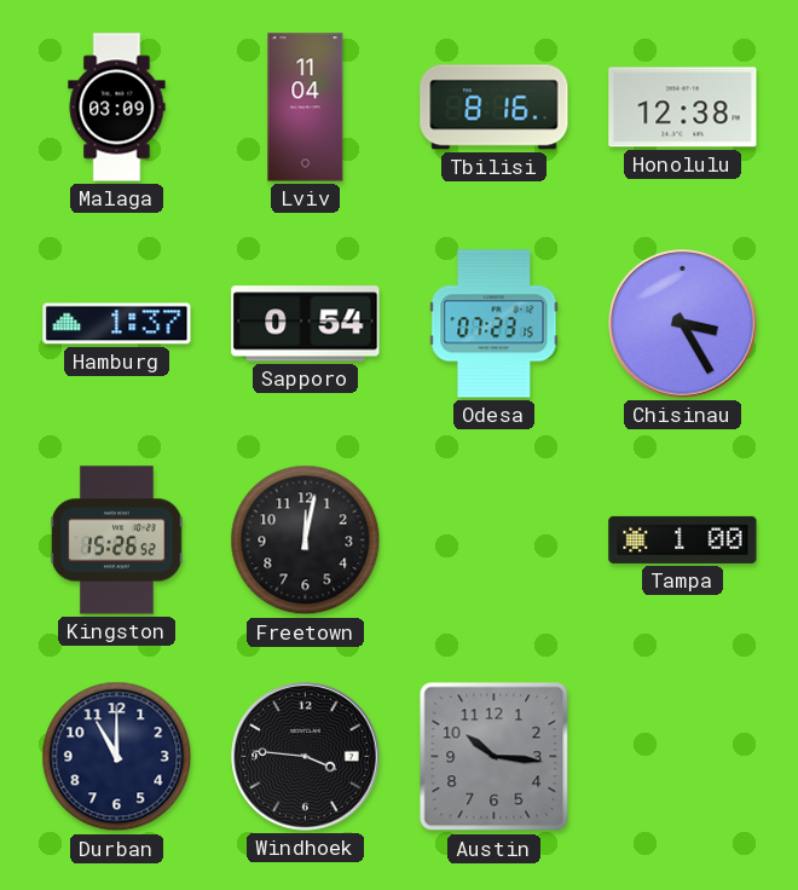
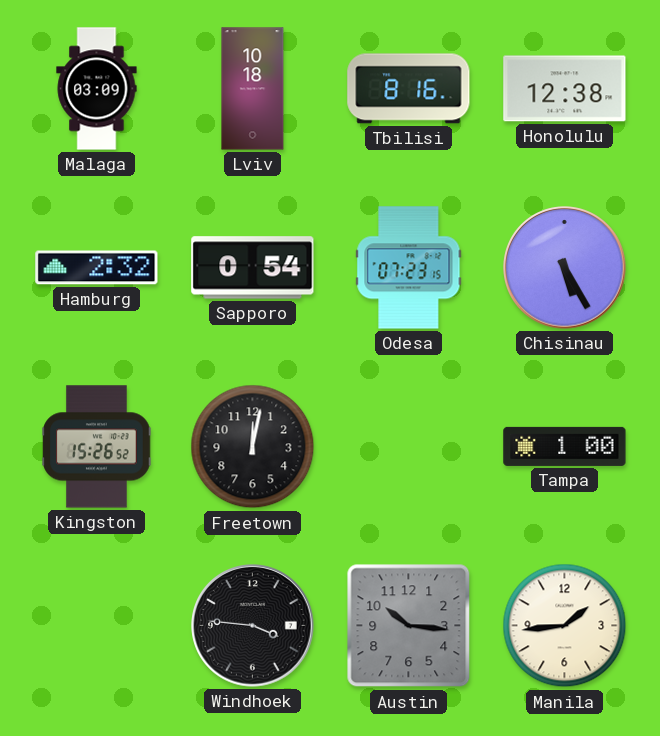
Lviv: 11:04 -> 10:18 (253, 89)
Hamburg: 1:37 -> 2:32 (97, 268)
Chisinau: 3:25 -> 5:25 (565, 268)
Durban: 11:00 -> none (117, 757)
Manila: none -> 1:44 (565, 626)
